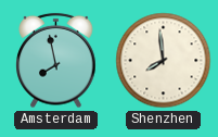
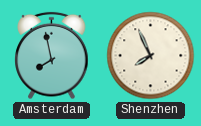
Shenzhen: 7:59 -> 7:56 (151, 56)
